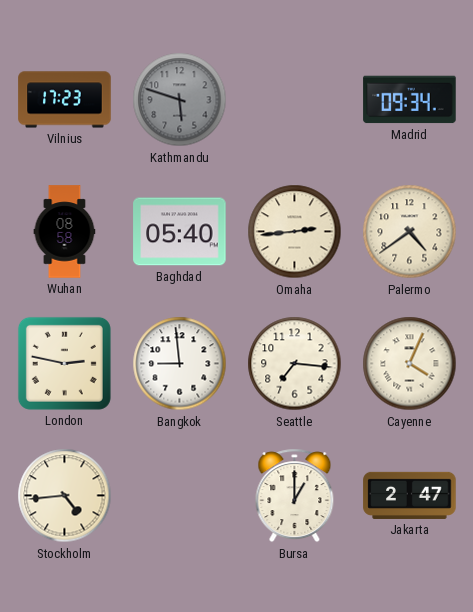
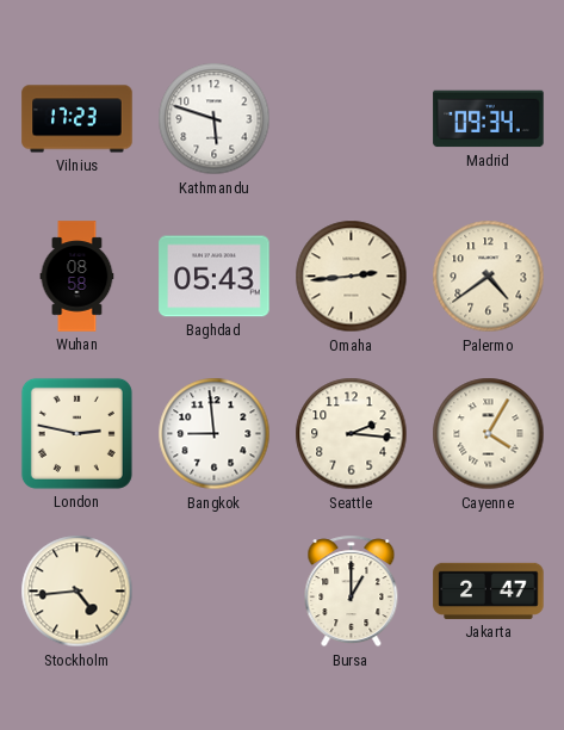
Kathmandu dial: grey -> white (215, 119)
Baghdad: 05:40 -> 05:43 (215, 277)
Seattle: 7:16 -> 2:16 (352, 434)
Cayenne: 4:04 -> 4:05 (489, 434)
